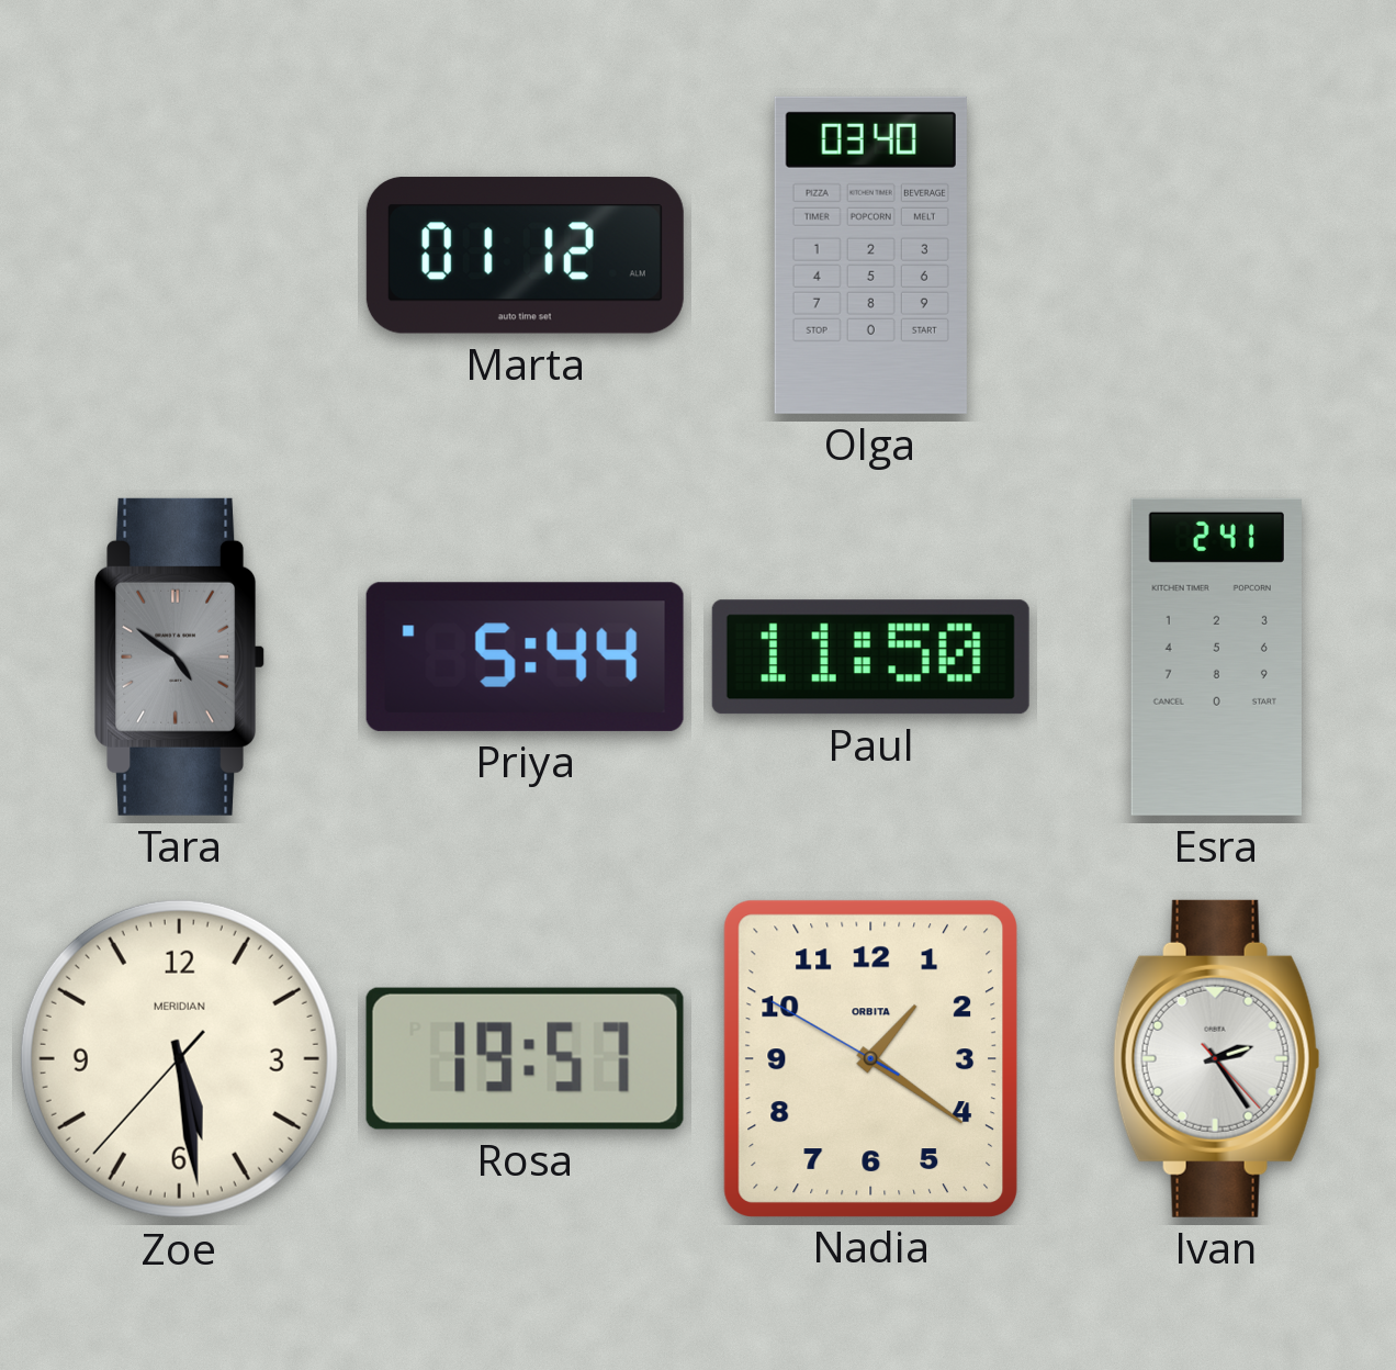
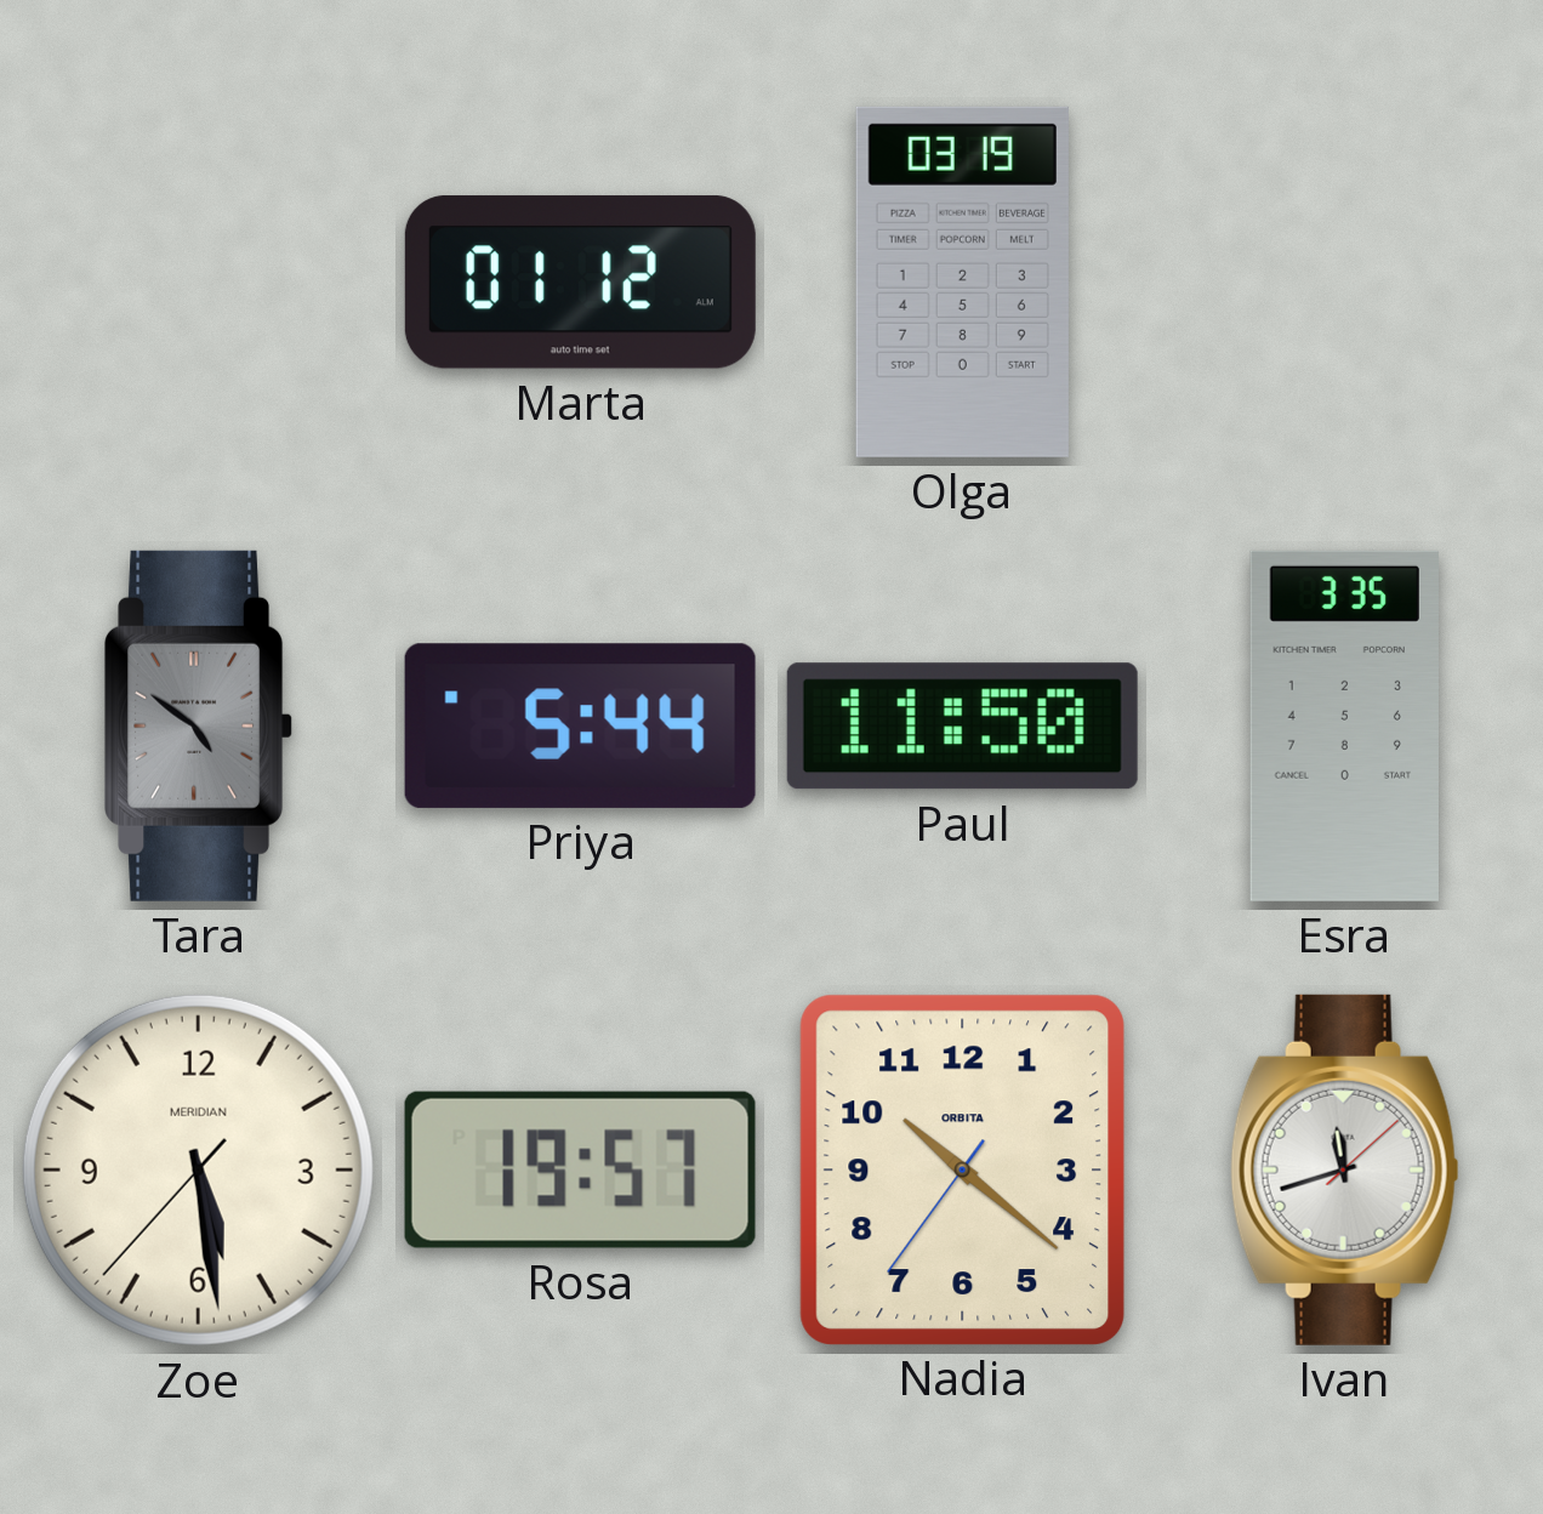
Olga: 03:40 -> 03:19 (962, 281)
Esra: 2:41 -> 3:35 (1344, 725)
Nadia: 1:20 -> 10:21 (962, 1169)
Ivan: 2:24 -> 11:42 (1344, 1169)
